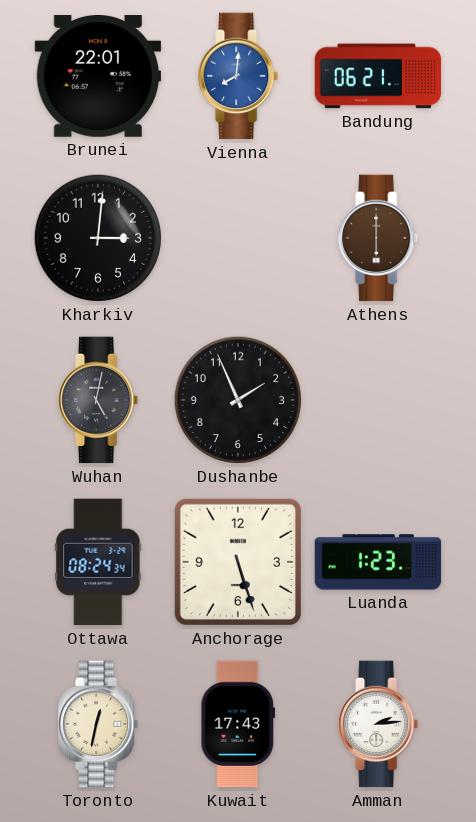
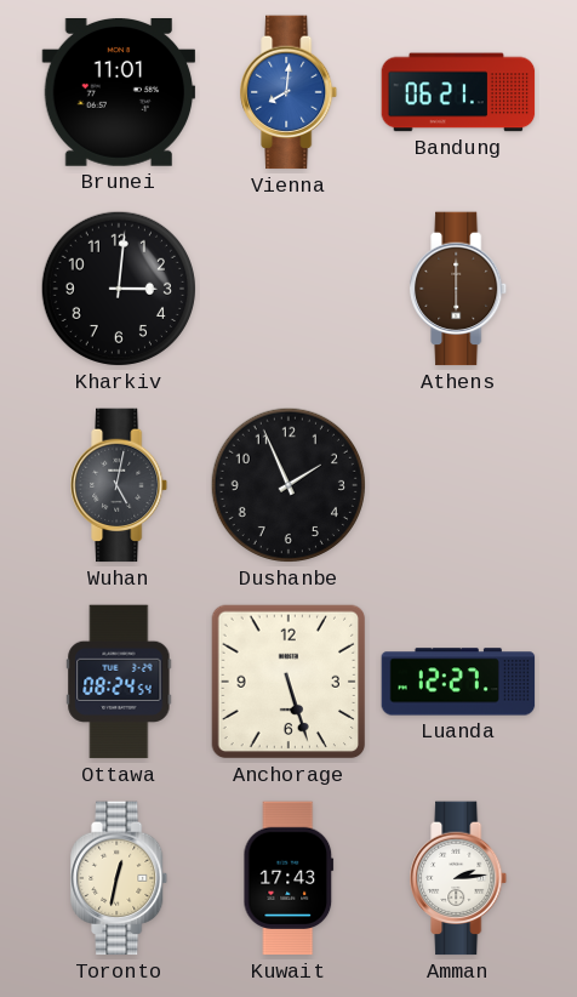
Brunei: 22:01 -> 11:01 (119, 93)
Ottawa: 08:24:34 -> 08:24:54 (119, 682)
Luanda: 1:23 -> 12:27 (458, 682)
